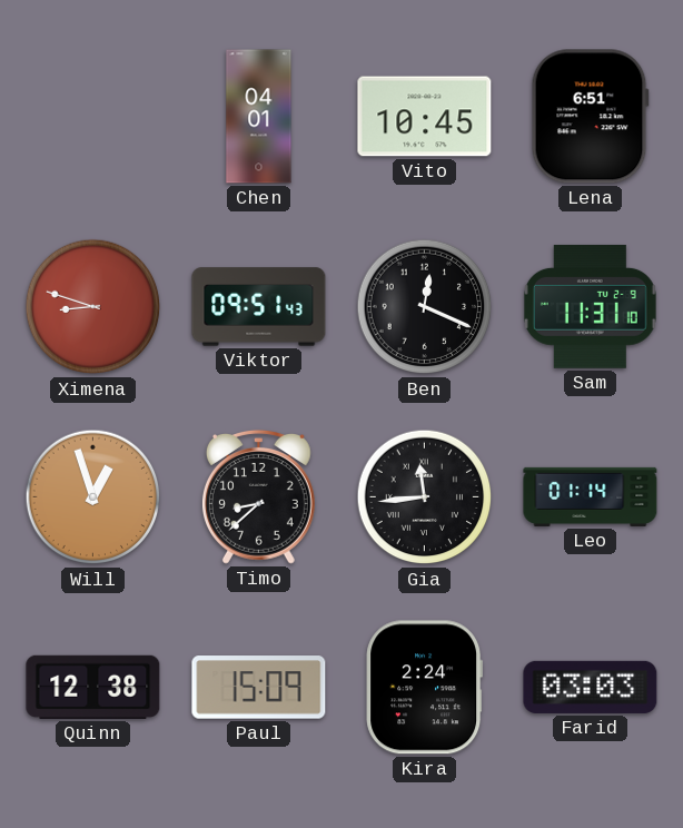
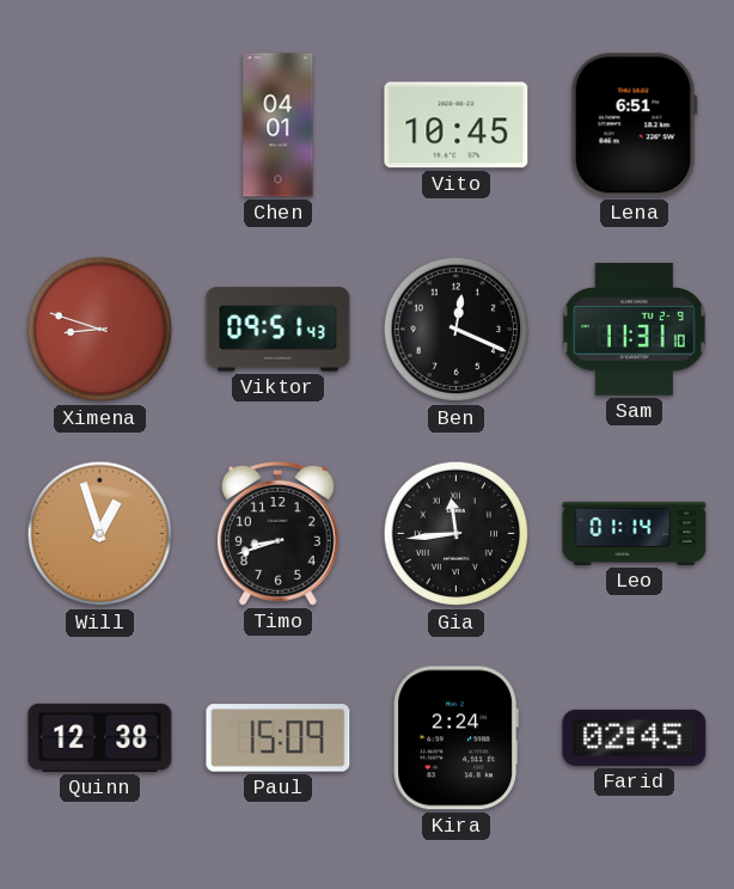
Timo: 8:38 -> 8:42 (277, 533)
Farid: 03:03 -> 02:45 (635, 737)
